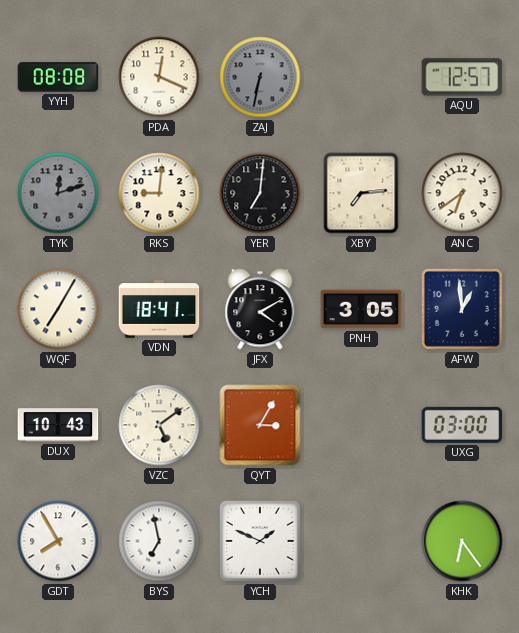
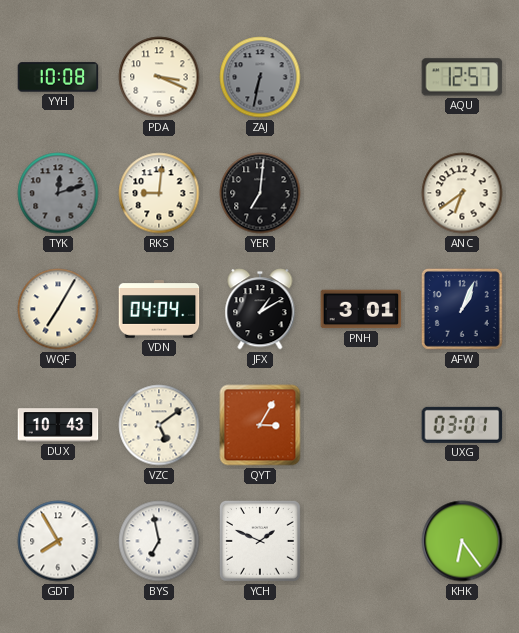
YYH: 08:08 -> 10:08 (58, 77)
PDA: 12:19 -> 3:19 (159, 77)
XBY: 7:14 -> none (361, 193)
VDN: 18:41 -> 04:04 (159, 310)
JFX: 4:10 -> 1:10 (260, 309)
PNH: 3:05 -> 3:01 (361, 309)
AFW: 12:59 -> 1:04 (462, 309)
UXG: 03:00 -> 03:01 (462, 425)
